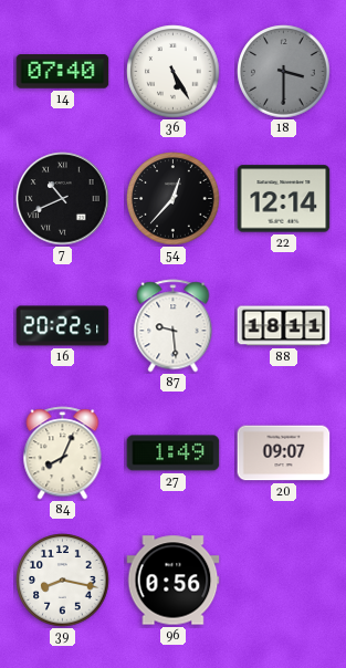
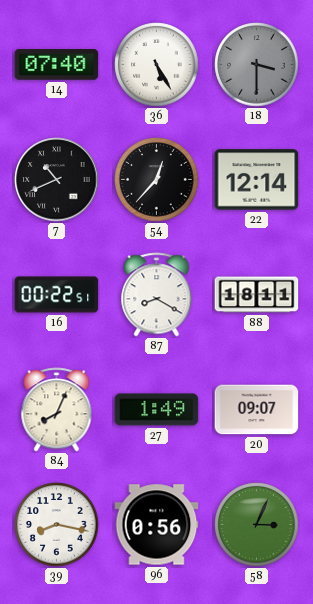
16: 20:22 -> 00:22 (57, 295)
87: 9:29 -> 8:20 (157, 295)
58: none -> 3:04 (257, 525)
